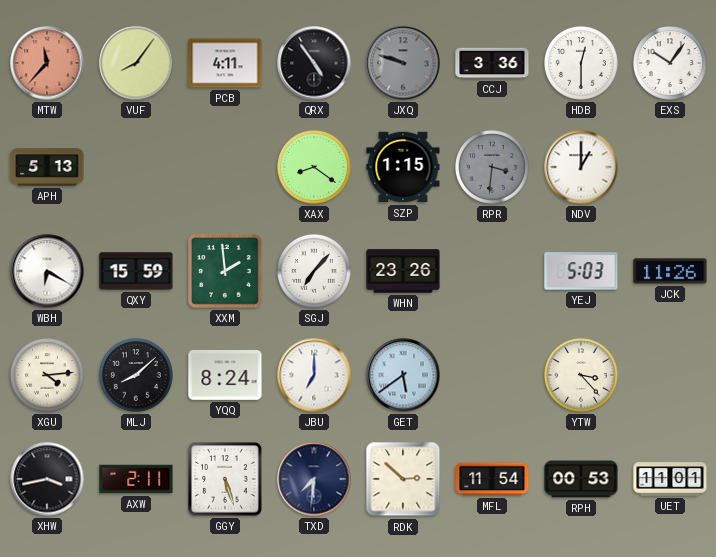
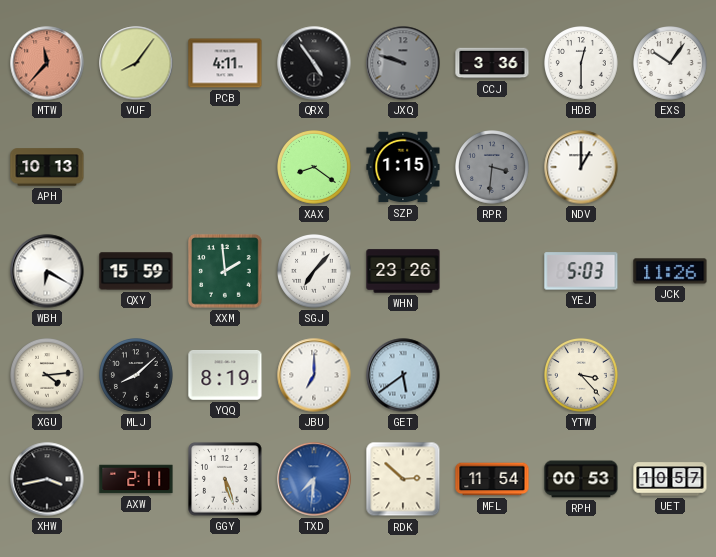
APH: 5:13 -> 10:13 (47, 167)
YQQ: 8:24 -> 8:19 (225, 376)
TXD dial: navy -> blue (314, 479)
UET: 11:01 -> 10:57 (670, 479)
